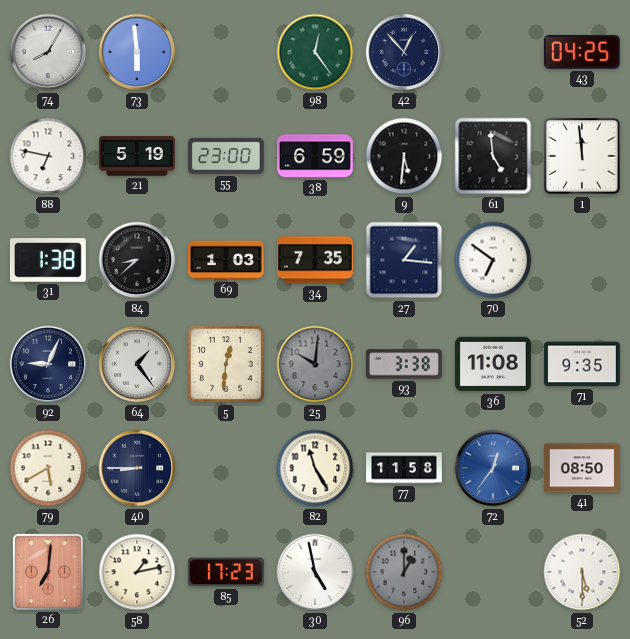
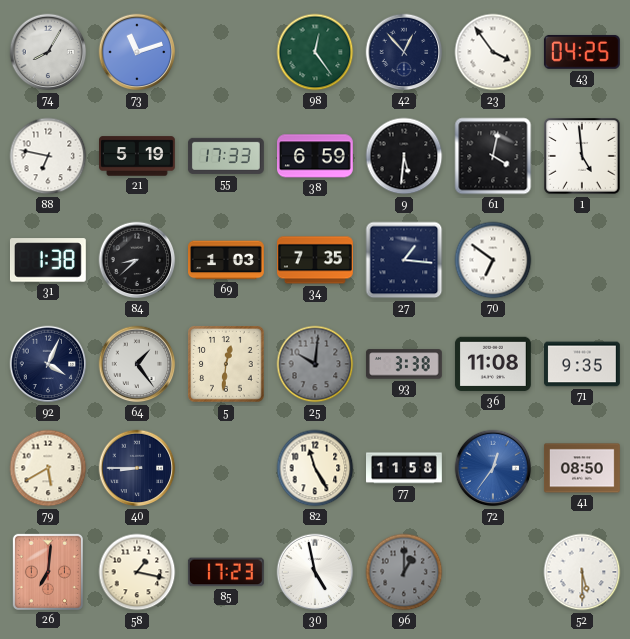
73: 5:59 -> 11:12 (137, 52)
23: none -> 3:54 (493, 52)
55: 23:00 -> 17:33 (227, 156)
61: 4:59 -> 4:02 (493, 156)
1: 11:59 -> 4:59 (582, 156)
92: 9:04 -> 4:04 (48, 364)
58: 1:13 -> 1:17 (137, 572)
